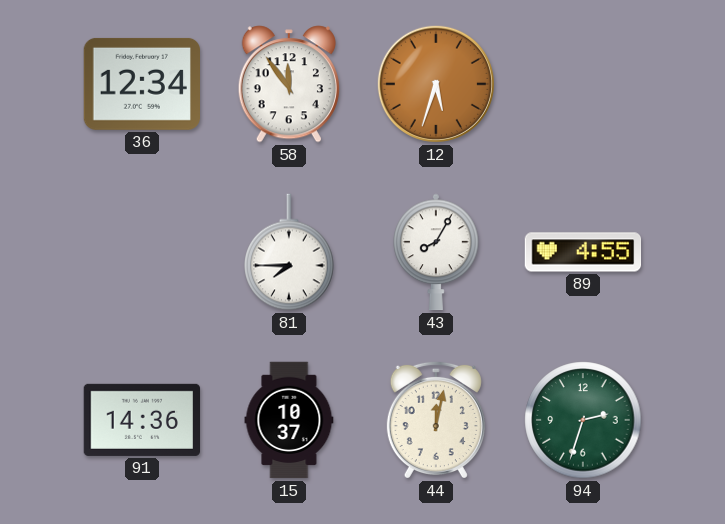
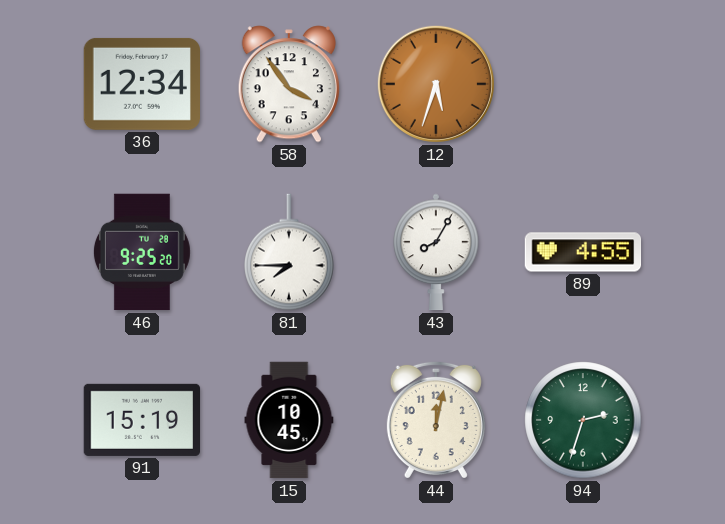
58: 11:54 -> 3:54 (289, 84)
46: none -> 9:25 (142, 252)
91: 14:36 -> 15:19 (142, 420)
15: 10:37 -> 10:45 (289, 420)
